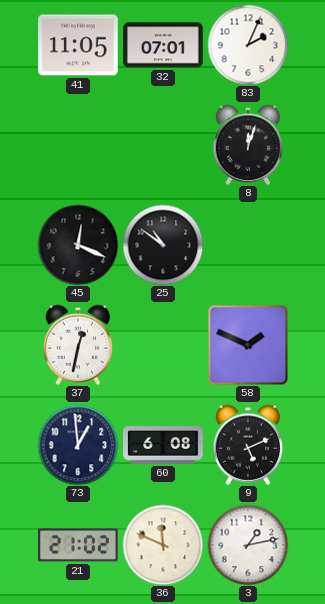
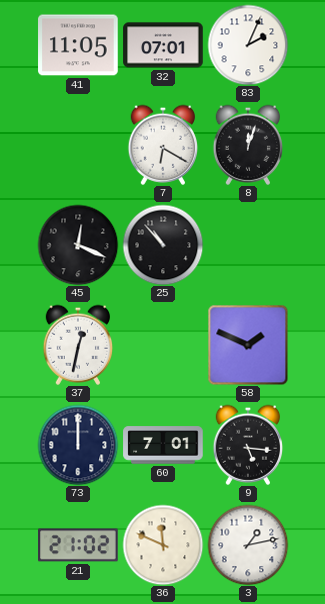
7: none -> 6:20 (163, 145)
25: 10:51 -> 10:53 (163, 245)
73: 12:59 -> 12:00 (78, 445)
60: 6:08 -> 7:01 (163, 445)
9: 5:11 -> 5:16 (248, 445)
